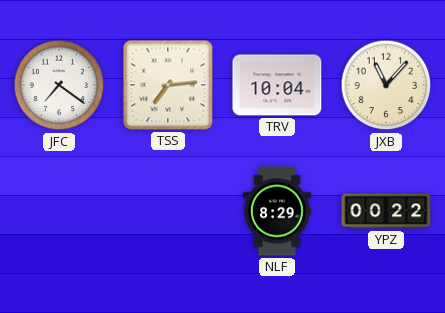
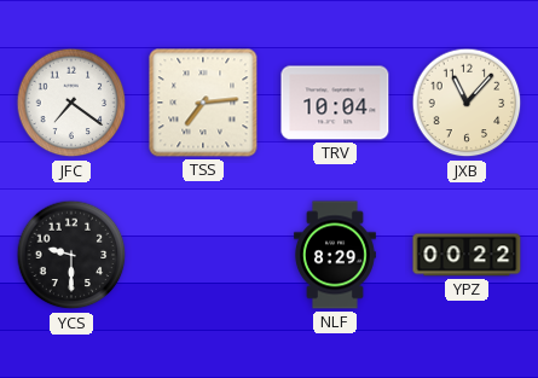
YCS: none -> 9:30 (71, 255)
